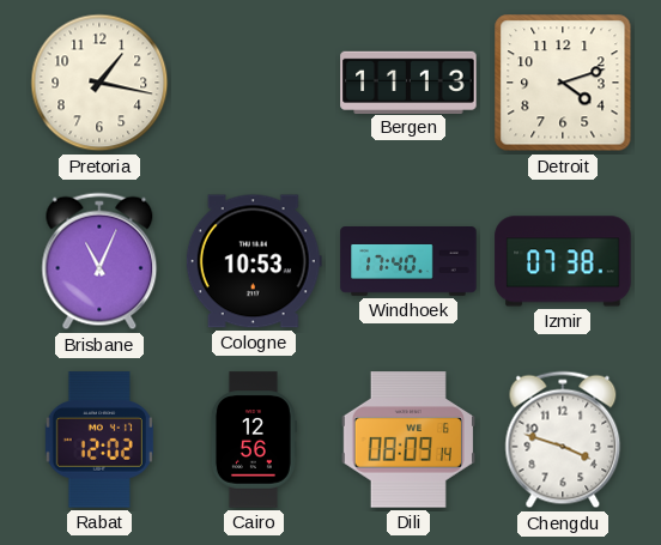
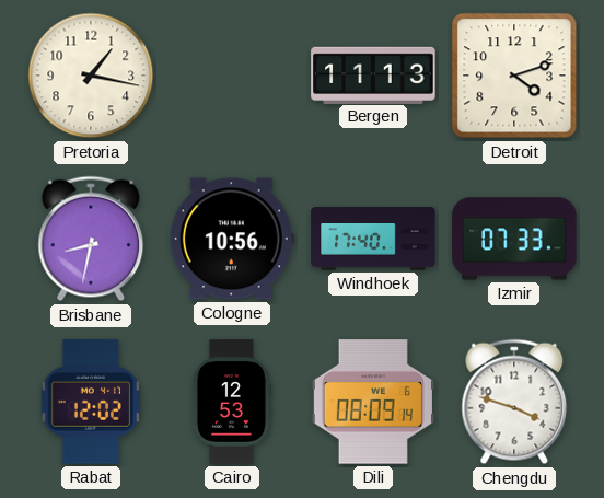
Brisbane: 11:04 -> 8:32 (91, 239)
Cologne: 10:53 -> 10:56 (232, 239)
Izmir: 07:38 -> 07:33 (514, 239)
Cairo: 12:56 -> 12:53 (231, 402)
